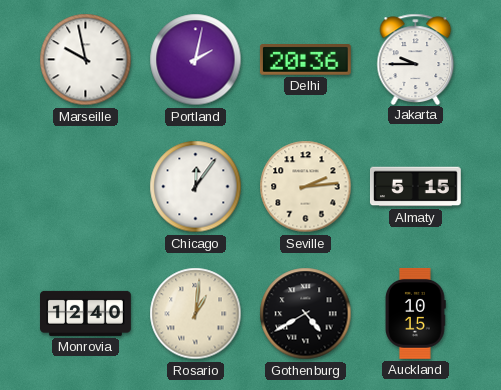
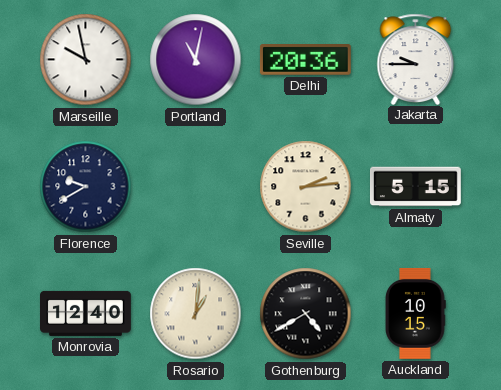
Portland: 2:02 -> 11:02 (196, 60)
Florence: none -> 9:40 (86, 187)
Chicago: 12:06 -> none (196, 187)
